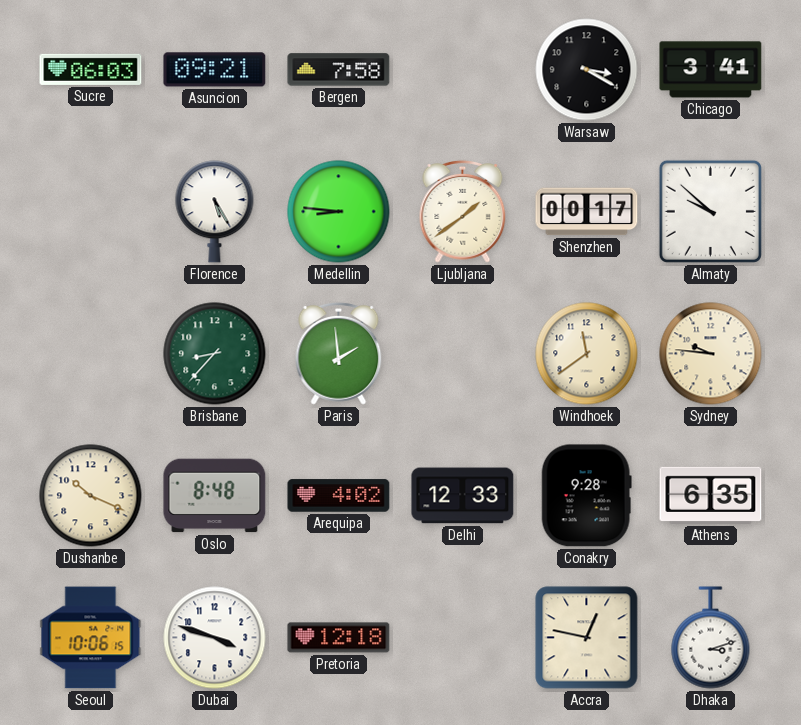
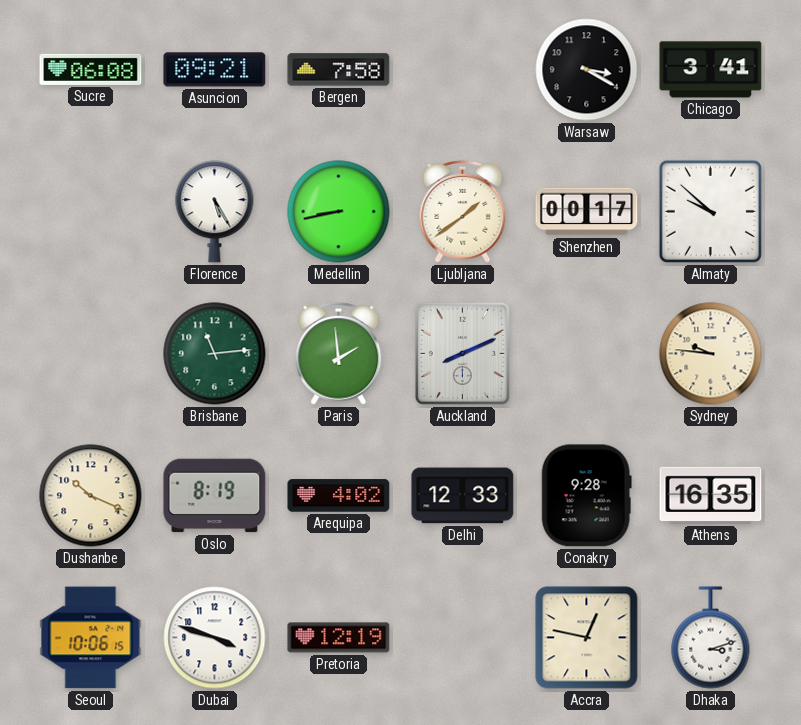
Sucre: 06:03 -> 06:08 (91, 69)
Medellin: 8:46 -> 8:43 (339, 212)
Brisbane: 8:37 -> 11:14 (215, 354)
Auckland: none -> 8:11 (462, 353)
Windhoek: 11:39 -> none (587, 354)
Oslo: 8:48 -> 8:19 (215, 496)
Athens: 6:35 -> 16:35 (711, 495)
Pretoria: 12:18 -> 12:19 (339, 638)
